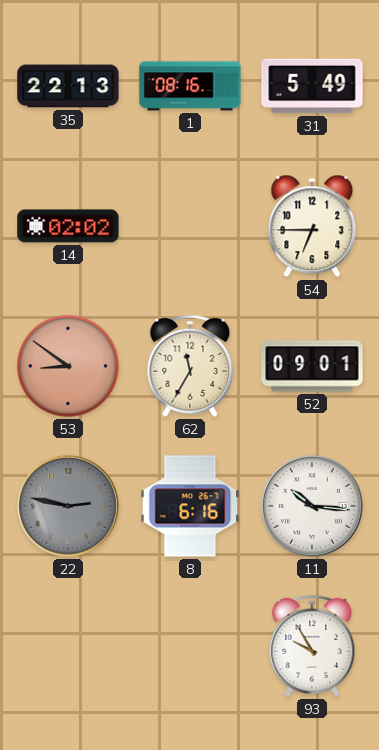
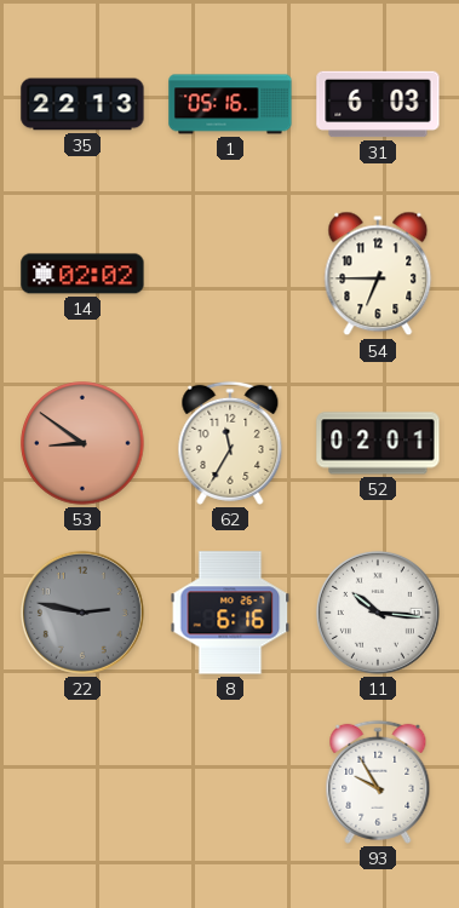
1: 08:16 -> 05:16 (230, 104)
31: 5:49 -> 6:03 (378, 104)
52: 09:01 -> 02:01 (378, 443)
